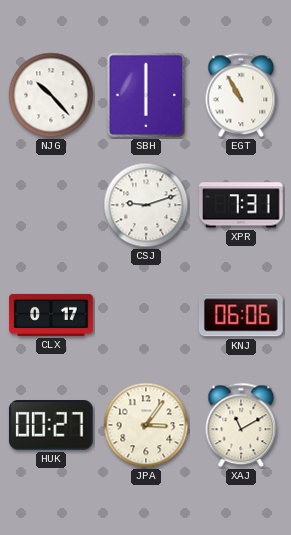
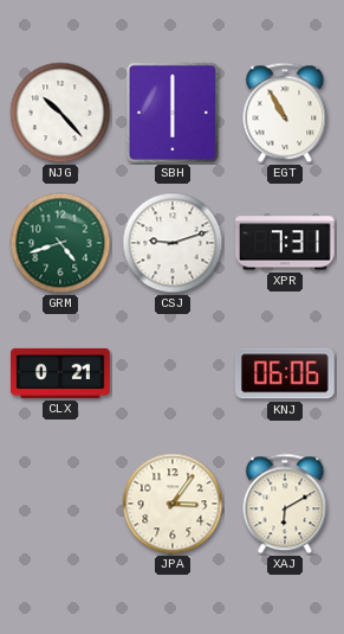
GRM: none -> 4:42 (60, 243)
CLX: 0:17 -> 0:21 (60, 373)
HUK: 00:27 -> none (51, 426)
XAJ: 11:10 -> 6:10 (285, 504)
